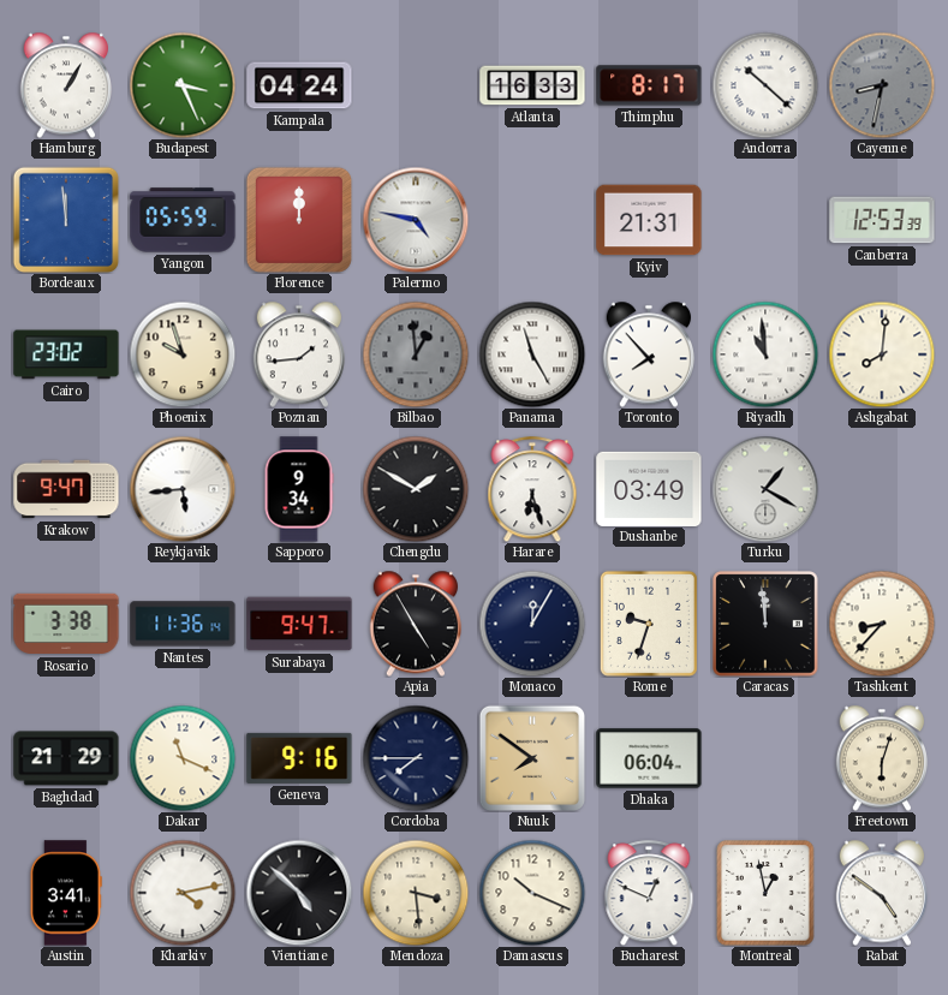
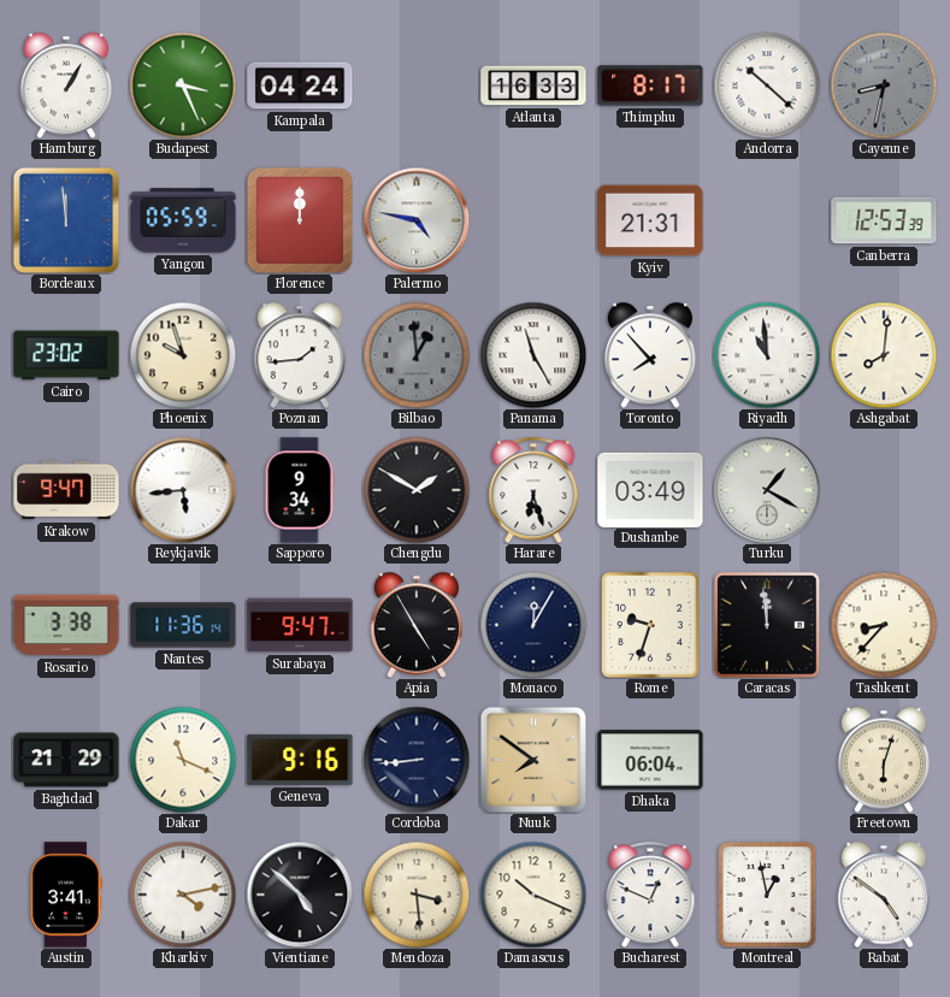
Cordoba: 7:45 -> 8:44 (417, 760)
